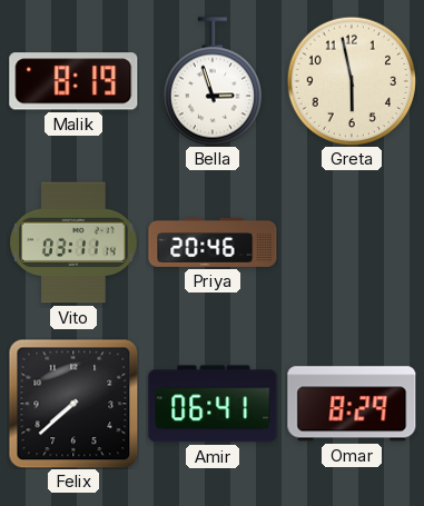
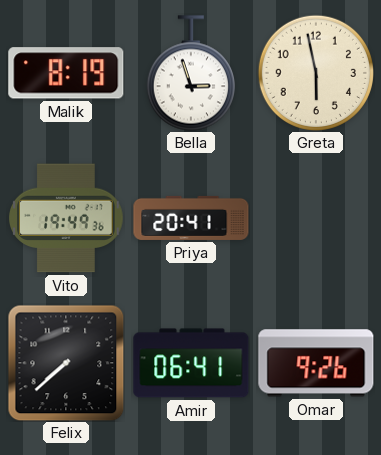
Vito: 03:11 -> 19:49 (67, 218)
Priya: 20:46 -> 20:41 (191, 218)
Omar: 8:29 -> 9:26 (316, 363)
